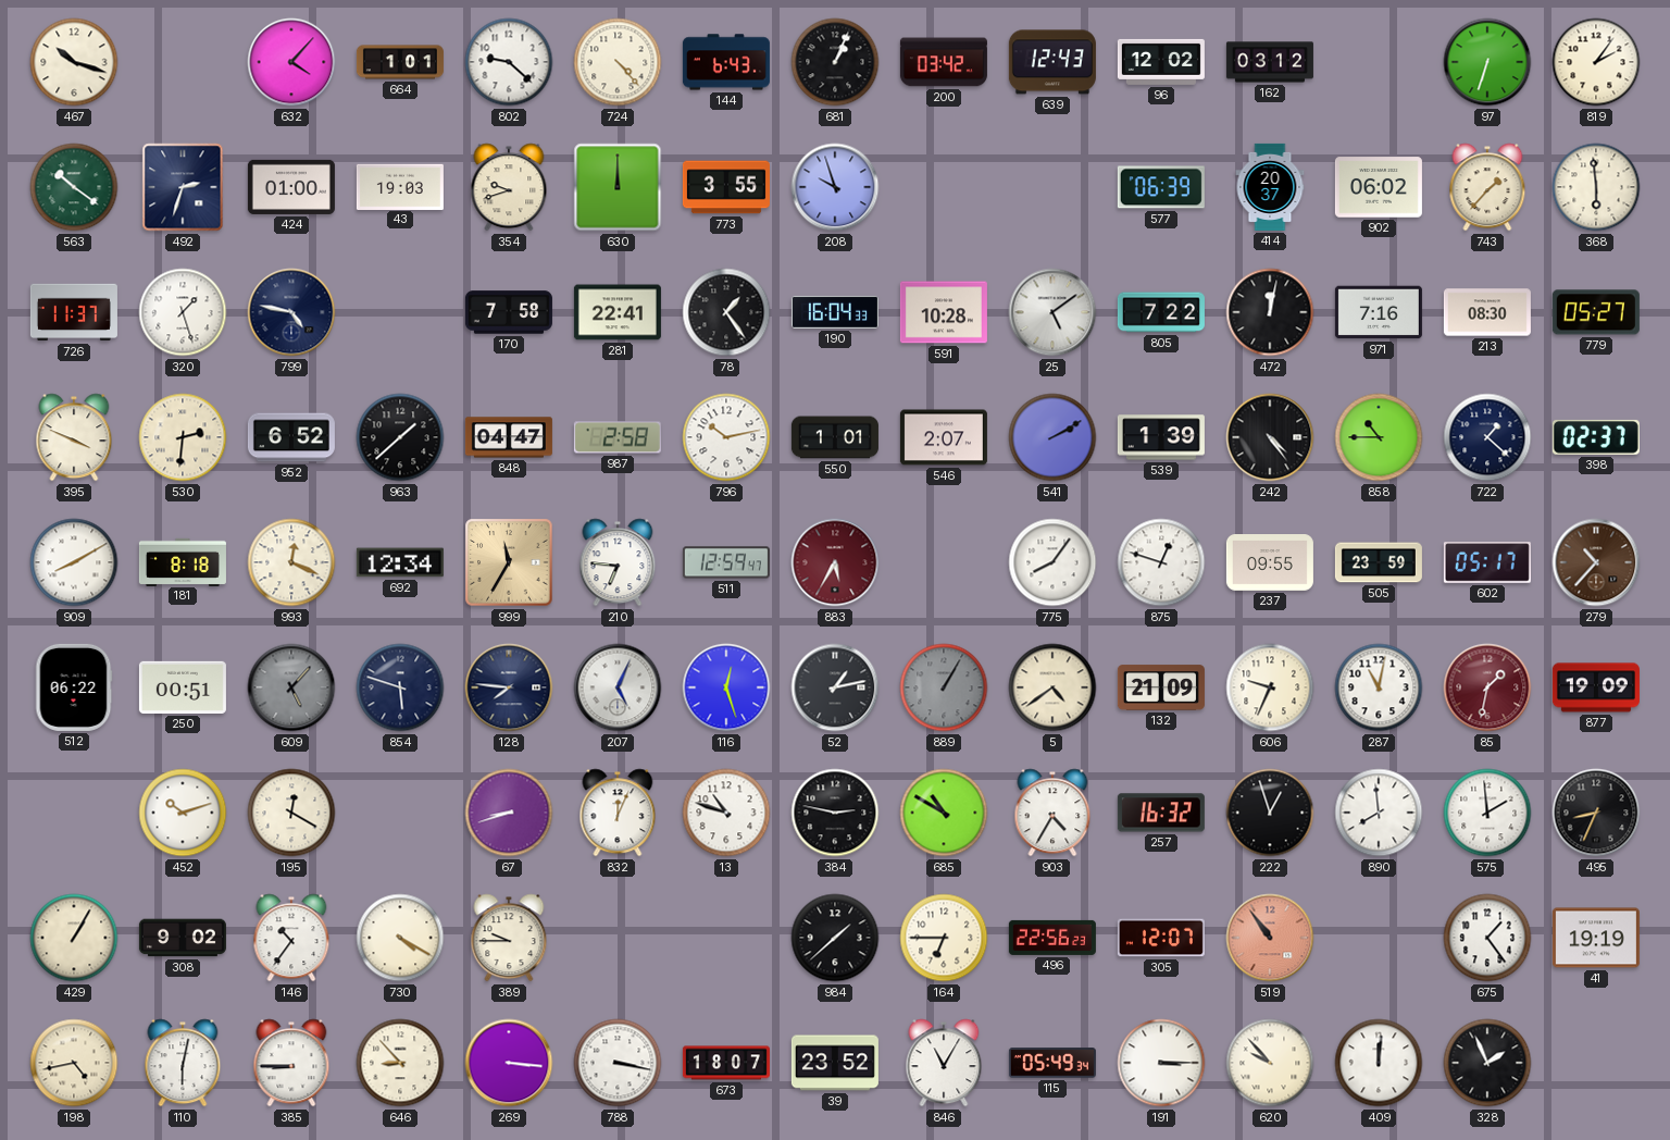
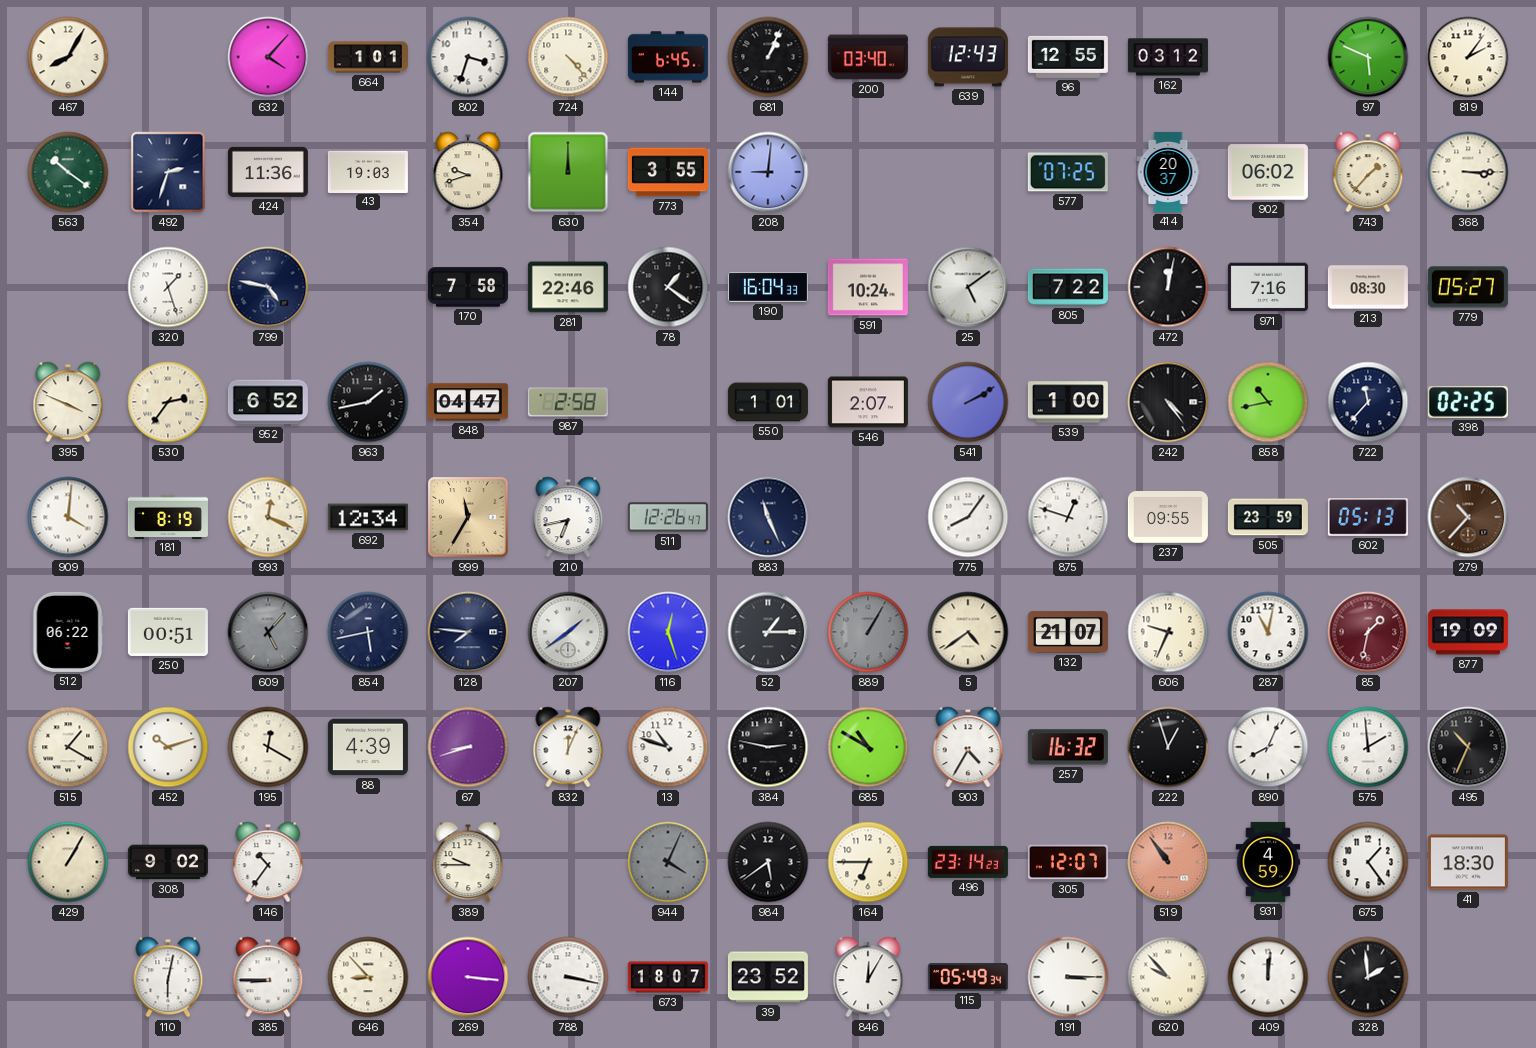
467: 10:18 -> 8:05 (68, 57)
802: 9:22 -> 3:33 (468, 57)
144: 6:43 -> 6:45 (668, 57)
200: 03:42 -> 03:40 (868, 57)
96: 12:02 -> 12:55 (1068, 57)
97: 6:33 -> 5:49 (1368, 57)
424: 01:00 -> 11:36 (268, 172)
208: 9:57 -> 9:01 (768, 172)
577: 06:39 -> 07:25 (1068, 172)
368: 5:59 -> 3:15 (1468, 172)
726: 11:37 -> none (74, 312)
281: 22:41 -> 22:46 (568, 287)
78: 1:24 -> 1:21 (668, 287)
591: 10:28 -> 10:24 (868, 287)
530: 2:31 -> 2:36 (168, 402)
963: 1:38 -> 1:43 (368, 402)
796: 10:13 -> none (726, 437)
539: 1:39 -> 1:00 (1068, 402)
858: 10:45 -> 10:43 (1268, 402)
722: 1:22 -> 11:37 (1368, 402)
398: 02:37 -> 02:25 (1468, 402)
909: 8:10 -> 4:01 (68, 517)
181: 8:18 -> 8:19 (168, 516)
210: 6:46 -> 6:43 (568, 517)
511: 12:59 -> 12:26 (668, 517)
883: 5:35 -> 11:26 (768, 517)
883 dial: burgundy -> navy (768, 517)
602: 05:17 -> 05:13 (1368, 517)
854: 5:48 -> 5:43 (368, 632)
207: 5:04 -> 1:39 (568, 632)
52: 1:13 -> 1:15 (768, 632)
132: 21:09 -> 21:07 (1068, 632)
515: none -> 1:20 (68, 747)
88: none -> 4:39 (368, 747)
890: 7:59 -> 8:04 (1268, 747)
495: 8:34 -> 10:34 (1468, 747)
730: 4:20 -> none (400, 938)
944: none -> 4:04 (668, 862)
984: 1:38 -> 5:39 (768, 862)
496: 22:56 -> 23:14 (968, 862)
931: none -> 4:59 (1268, 862)
41: 19:19 -> 18:30 (1468, 862)
198: 4:43 -> none (74, 1063)
846: 11:05 -> 12:05 (868, 977)
328: 1:56 -> 1:59 (1368, 977)
